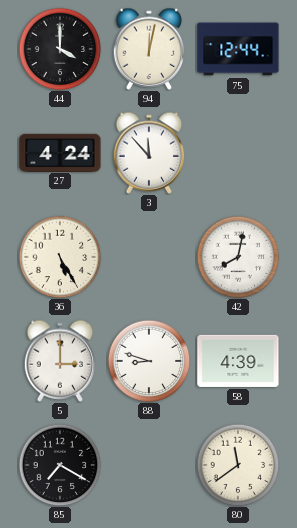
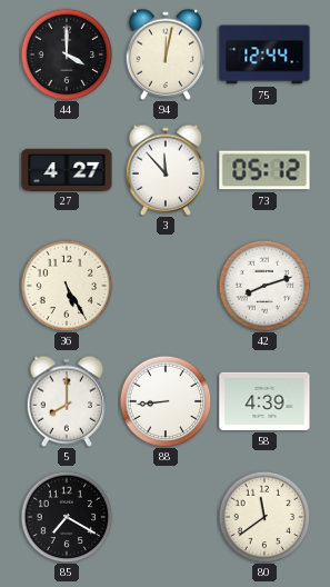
27: 4:24 -> 4:27 (67, 169)
73: none -> 05:12 (264, 170)
42: 8:02 -> 8:12 (264, 286)
5: 3:00 -> 8:00 (67, 401)
88: 8:48 -> 8:44 (166, 401)
